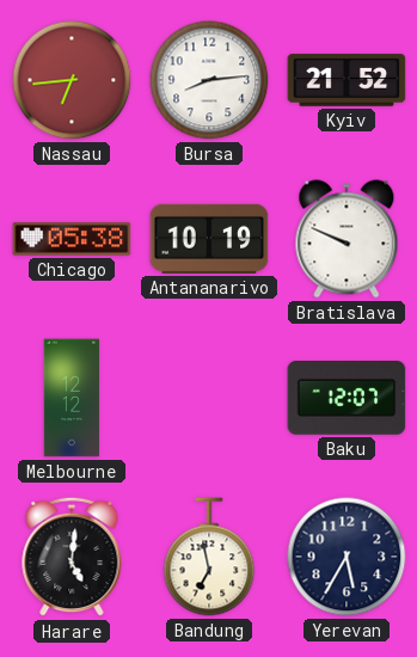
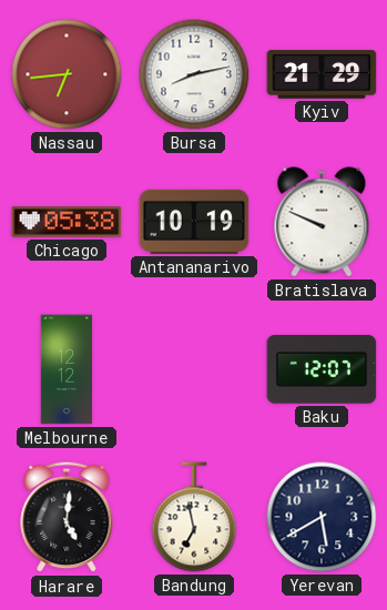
Bursa: 8:14 -> 8:13 (194, 74)
Kyiv: 21:52 -> 21:29 (322, 74)
Yerevan: 5:35 -> 5:40 (322, 517)
